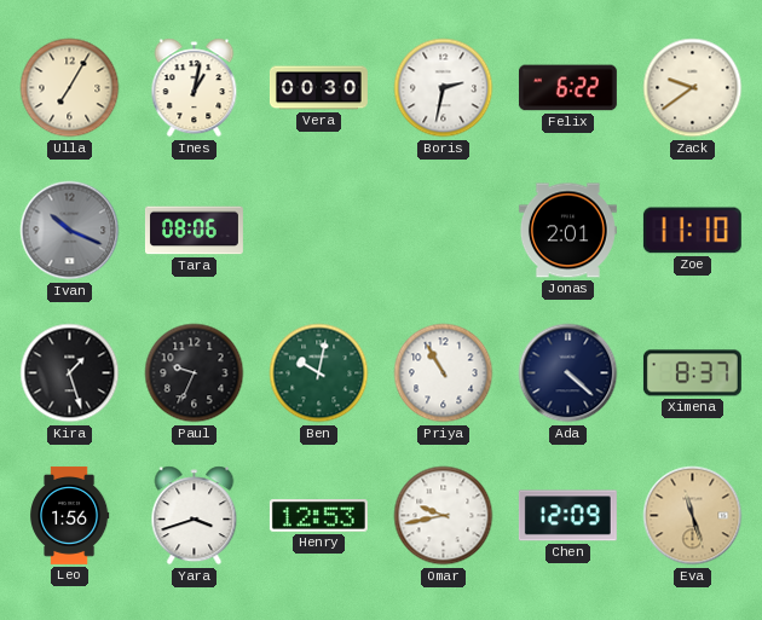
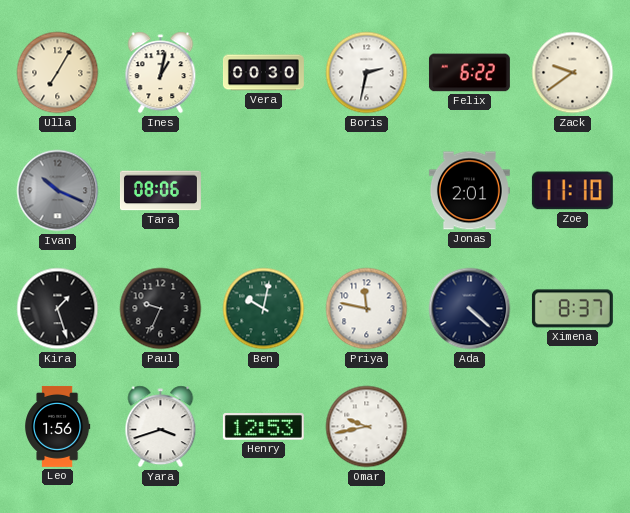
Priya: 10:55 -> 11:47 (367, 309)
Chen: 12:09 -> none (567, 516)
Eva: 11:27 -> none (693, 516)
